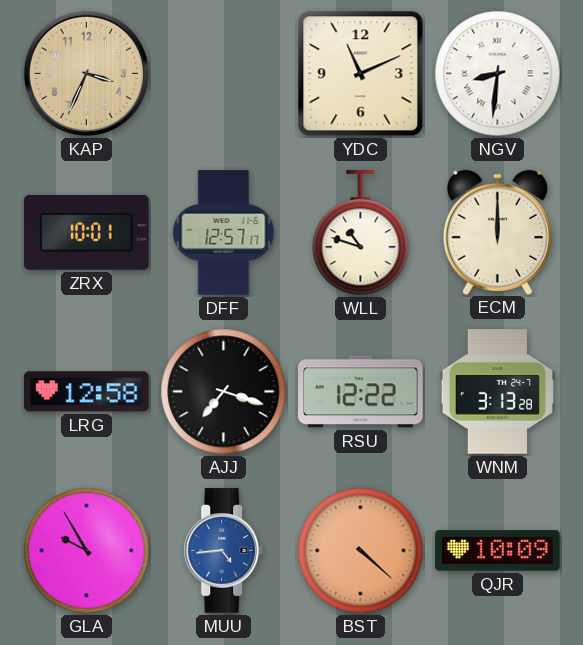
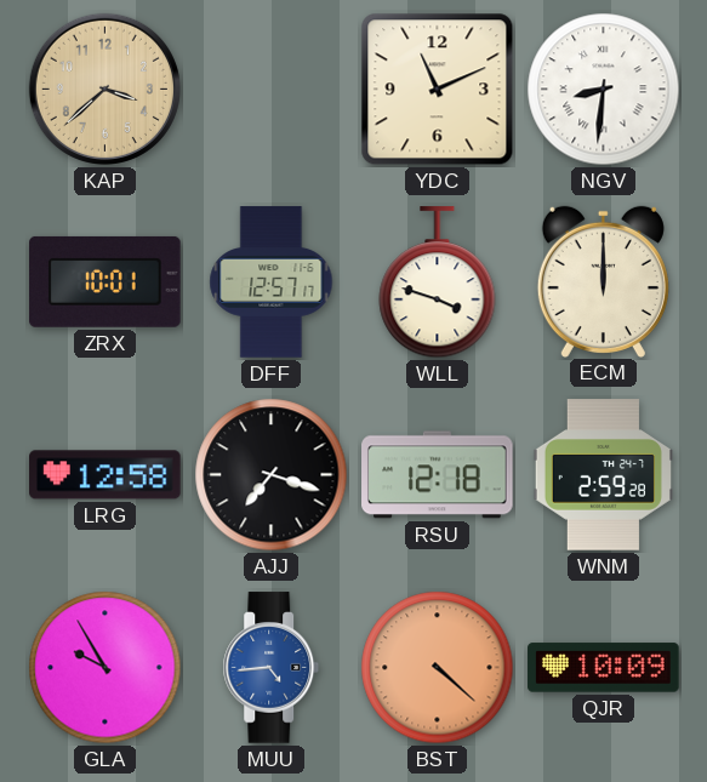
KAP: 3:34 -> 3:38 (104, 89)
WLL: 10:48 -> 3:48 (438, 282)
RSU: 12:22 -> 12:18 (438, 475)
WNM: 3:13 -> 2:59 (603, 475)
